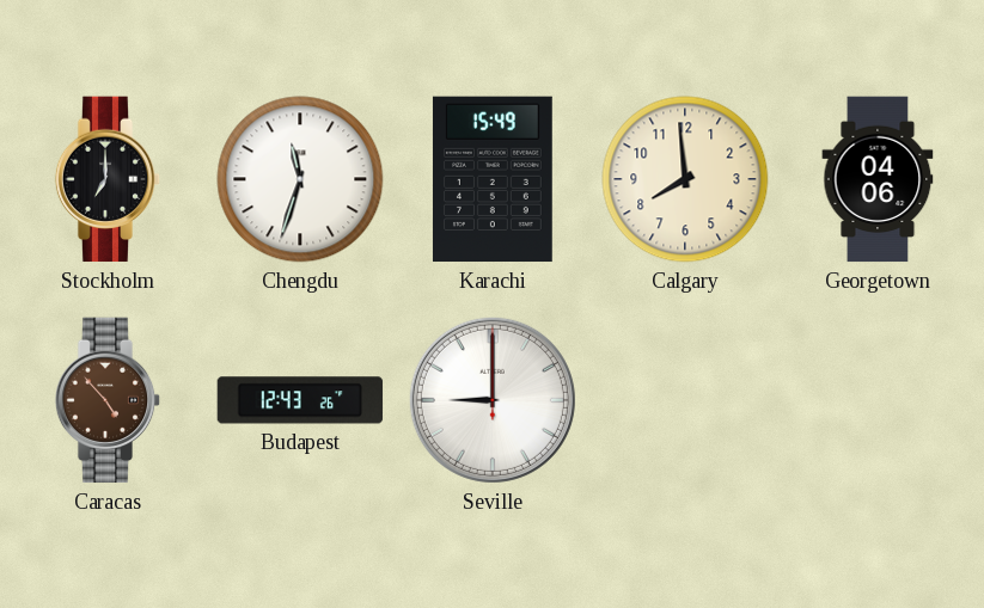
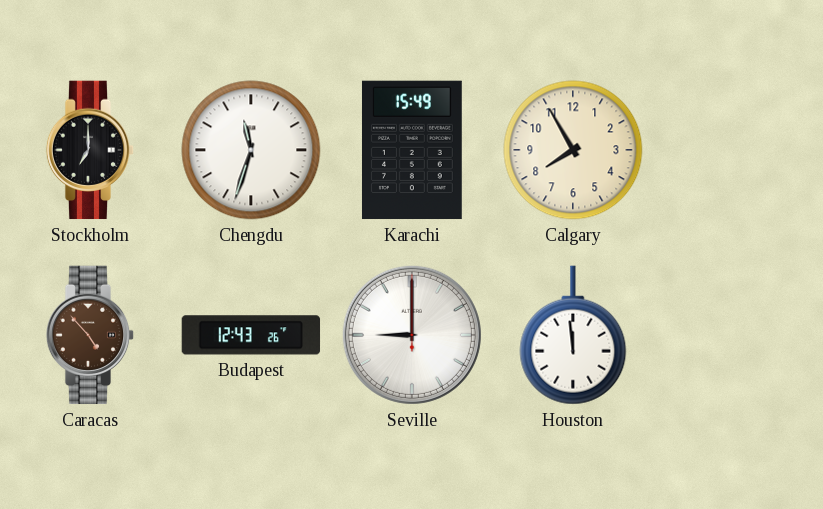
Calgary: 7:59 -> 7:55 (573, 150)
Georgetown: 04:06 -> none (878, 179)
Houston: none -> 11:59 (573, 335)
